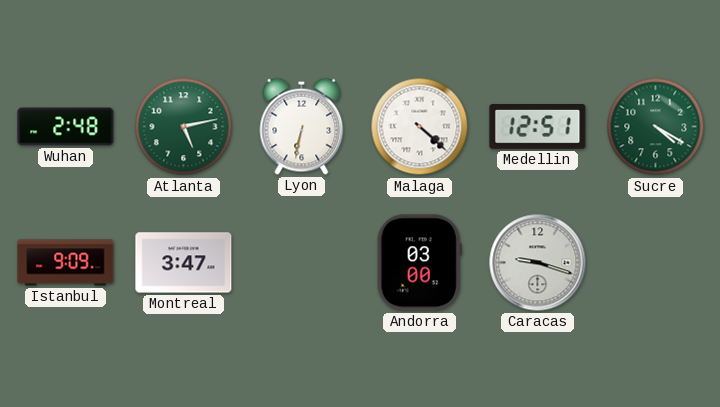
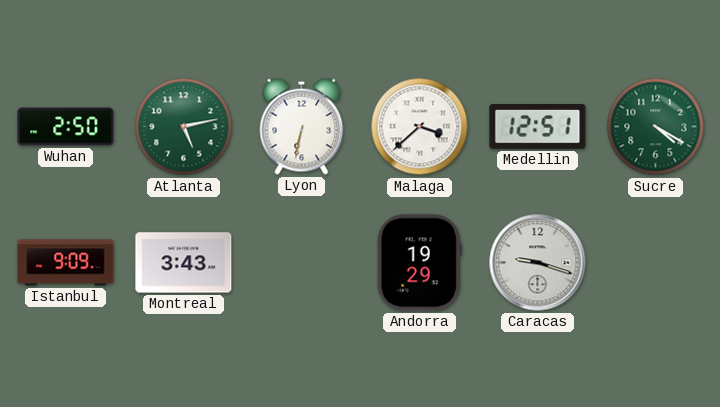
Wuhan: 2:48 -> 2:50 (66, 127)
Malaga: 4:22 -> 3:38 (420, 127)
Montreal: 3:47 -> 3:43 (184, 263)
Andorra: 03:00 -> 19:29 (419, 263)
